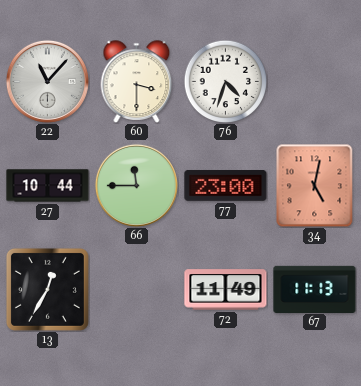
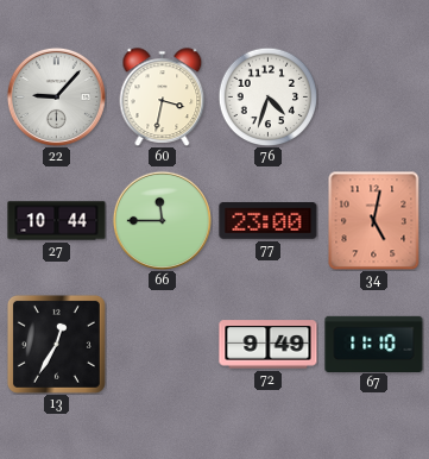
22: 11:07 -> 9:07 (56, 96)
60: 3:30 -> 3:32 (163, 98)
72: 11:49 -> 9:49 (269, 345)
67: 11:13 -> 11:10 (374, 344)
